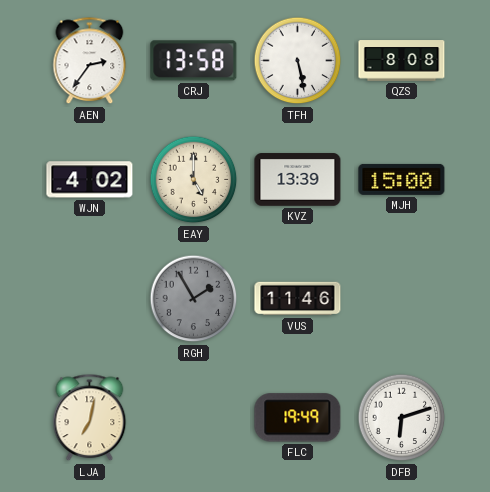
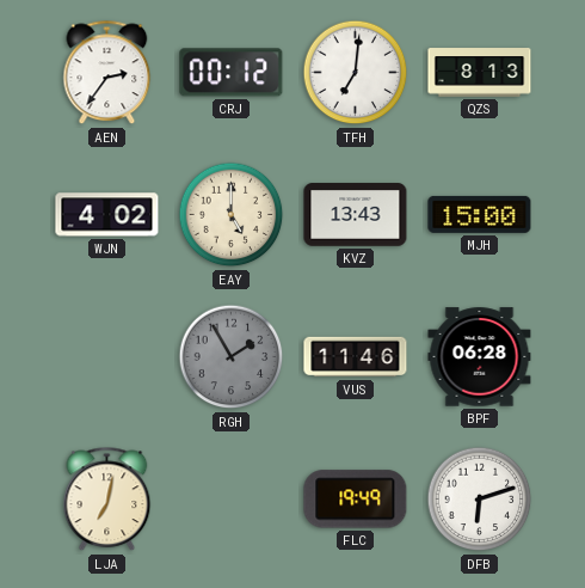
CRJ: 13:58 -> 00:12 (232, 73)
TFH: 5:28 -> 7:01 (356, 73)
QZS: 8:08 -> 8:13 (480, 73)
KVZ: 13:39 -> 13:43 (356, 215)
BPF: none -> 06:28 (480, 357)
